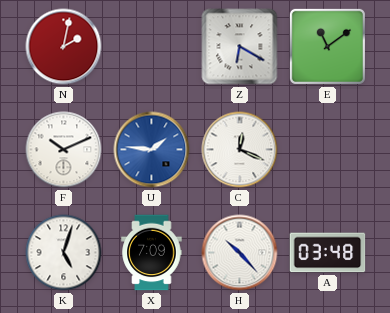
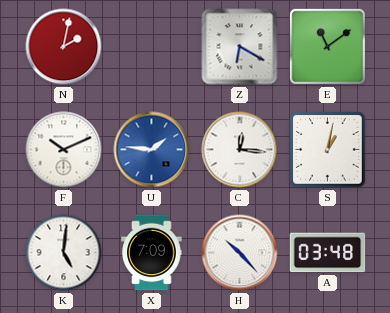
C: 12:19 -> 12:16 (240, 150)
S: none -> 1:02 (328, 150)
K: 5:03 -> 5:01 (64, 253)
